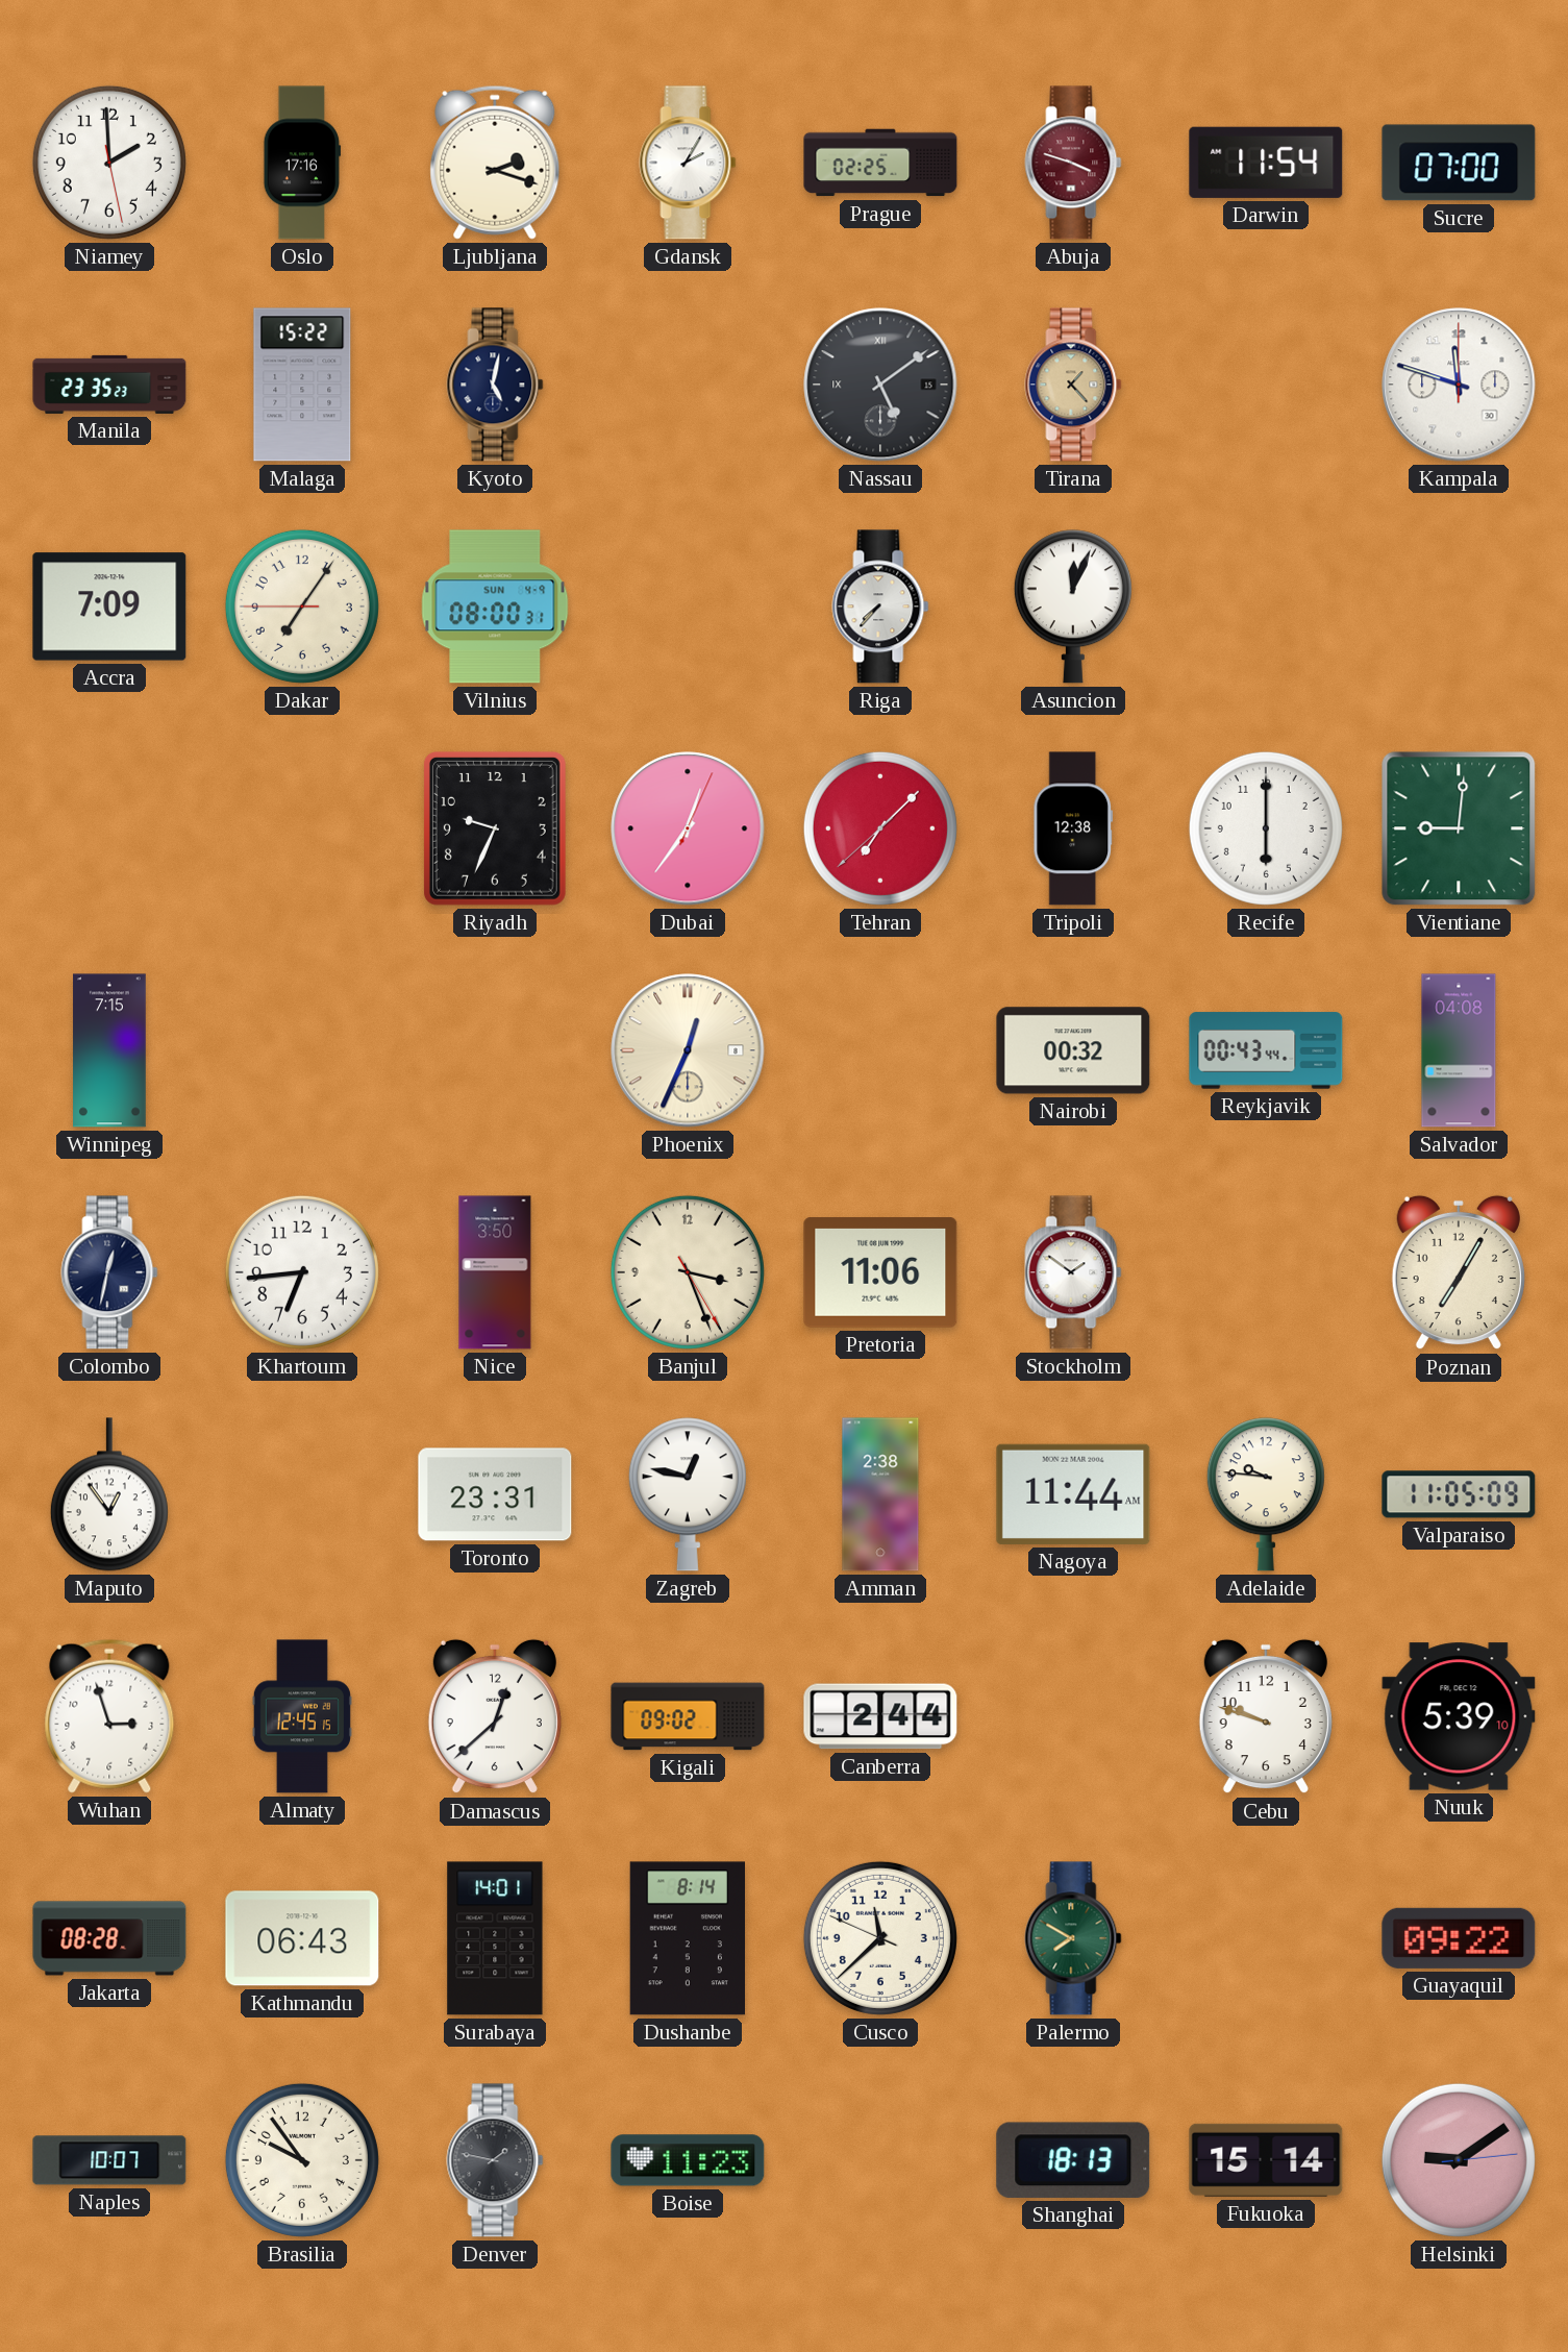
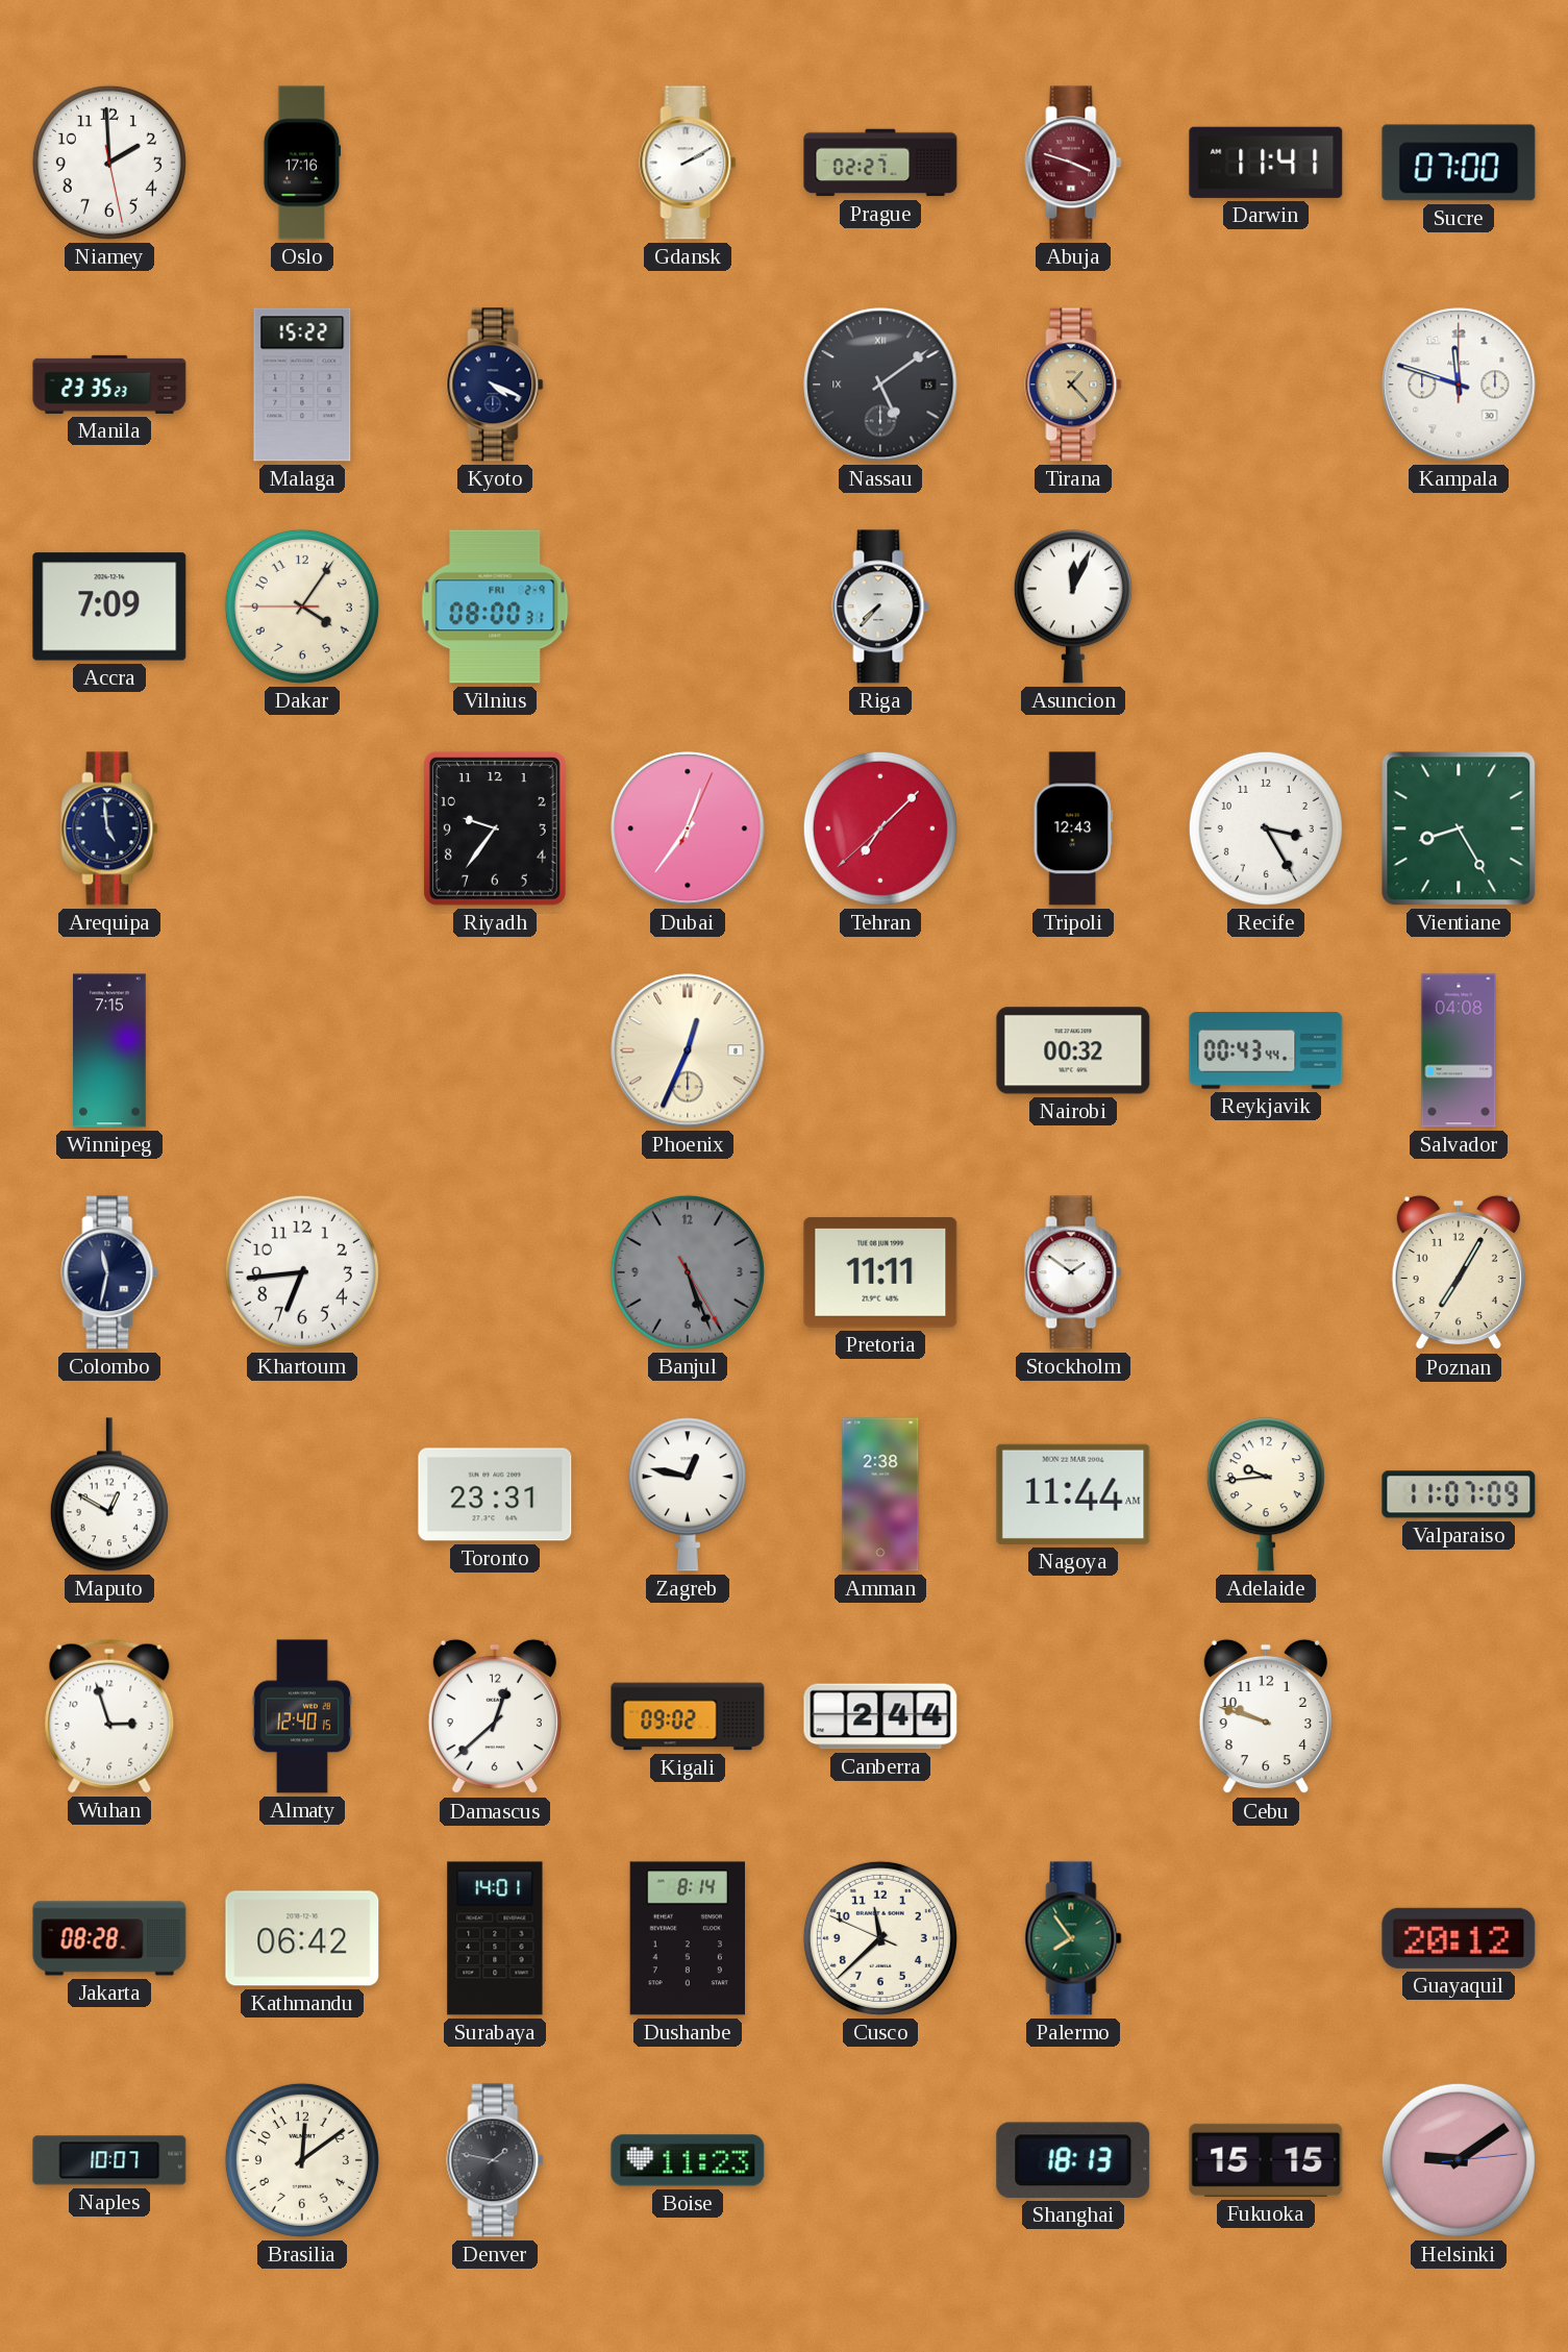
Ljubljana: 2:18 -> none (495, 163)
Gdansk: 2:05 -> 2:10 (688, 163)
Prague: 02:25 -> 02:27 (880, 163)
Darwin: 11:54 -> 11:41 (1266, 163)
Kyoto: 5:02 -> 4:19 (495, 385)
Dakar: 7:05 -> 4:05 (302, 606)
Vilnius date: SUN 4-9 -> FRI 2-9 (495, 606)
Arequipa: none -> 4:59 (109, 828)
Riyadh: 9:34 -> 9:36 (495, 828)
Tripoli: 12:38 -> 12:43 (1073, 828)
Recife: 6:00 -> 3:25 (1266, 828)
Vientiane: 9:01 -> 8:25 (1459, 828)
Colombo: 12:32 -> 11:32 (109, 1272)
Nice: 3:50 -> none (495, 1272)
Banjul: 3:26 -> 5:26 (688, 1272)
Banjul dial: cream -> grey (688, 1272)
Pretoria: 11:06 -> 11:11 (880, 1273)
Maputo: 12:54 -> 12:50 (109, 1494)
Adelaide: 9:46 -> 9:44 (1266, 1494)
Valparaiso: 11:05 -> 11:07 (1459, 1494)
Almaty: 12:45 -> 12:40 (302, 1716)
Nuuk: 5:39 -> none (1459, 1716)
Kathmandu: 06:43 -> 06:42 (302, 1938)
Palermo: 7:50 -> 7:54 (1073, 1938)
Guayaquil: 09:22 -> 20:12 (1459, 1938)
Brasilia: 9:54 -> 12:09 (302, 2160)
Fukuoka: 15:14 -> 15:15 (1266, 2160)
